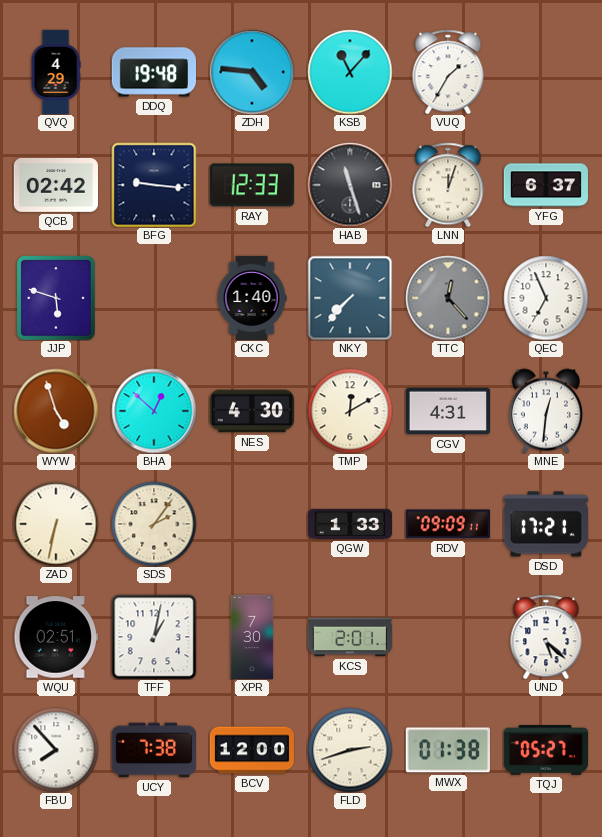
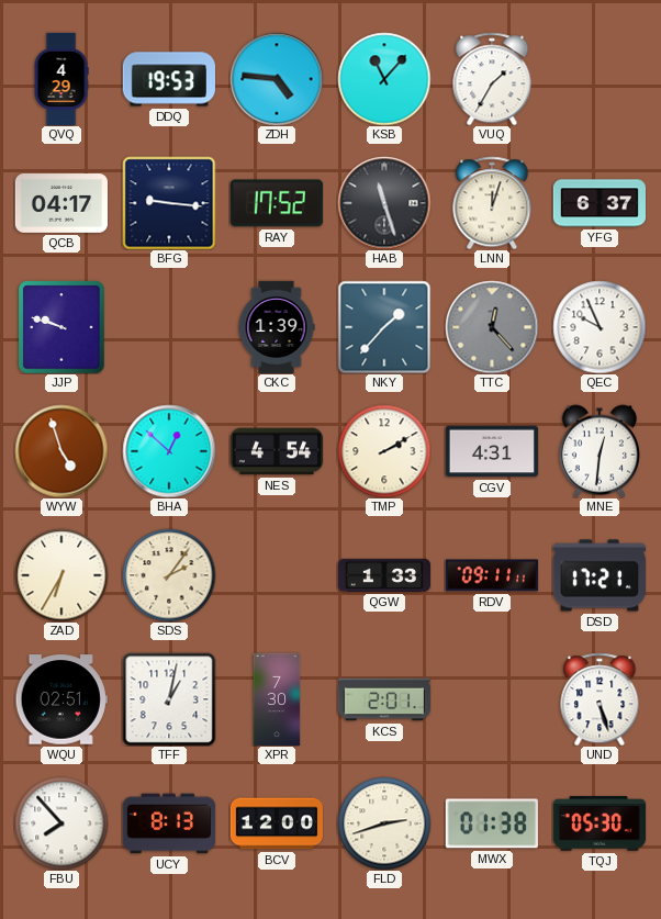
DDQ: 19:48 -> 19:53 (168, 79)
QCB: 02:42 -> 04:17 (60, 204)
RAY: 12:33 -> 17:52 (277, 203)
JJP: 5:48 -> 9:48 (61, 327)
CKC: 1:40 -> 1:39 (277, 326)
NKY: 7:37 -> 1:37 (384, 327)
QEC: 6:56 -> 9:56 (600, 327)
NES: 4:30 -> 4:54 (276, 451)
TMP: 12:10 -> 2:10 (384, 451)
ZAD: 6:32 -> 6:35 (61, 575)
RDV: 09:09 -> 09:11 (492, 575)
UND: 5:22 -> 5:27 (600, 699)
UCY: 7:38 -> 8:13 (169, 823)
TQJ: 05:27 -> 05:30 (598, 825)
